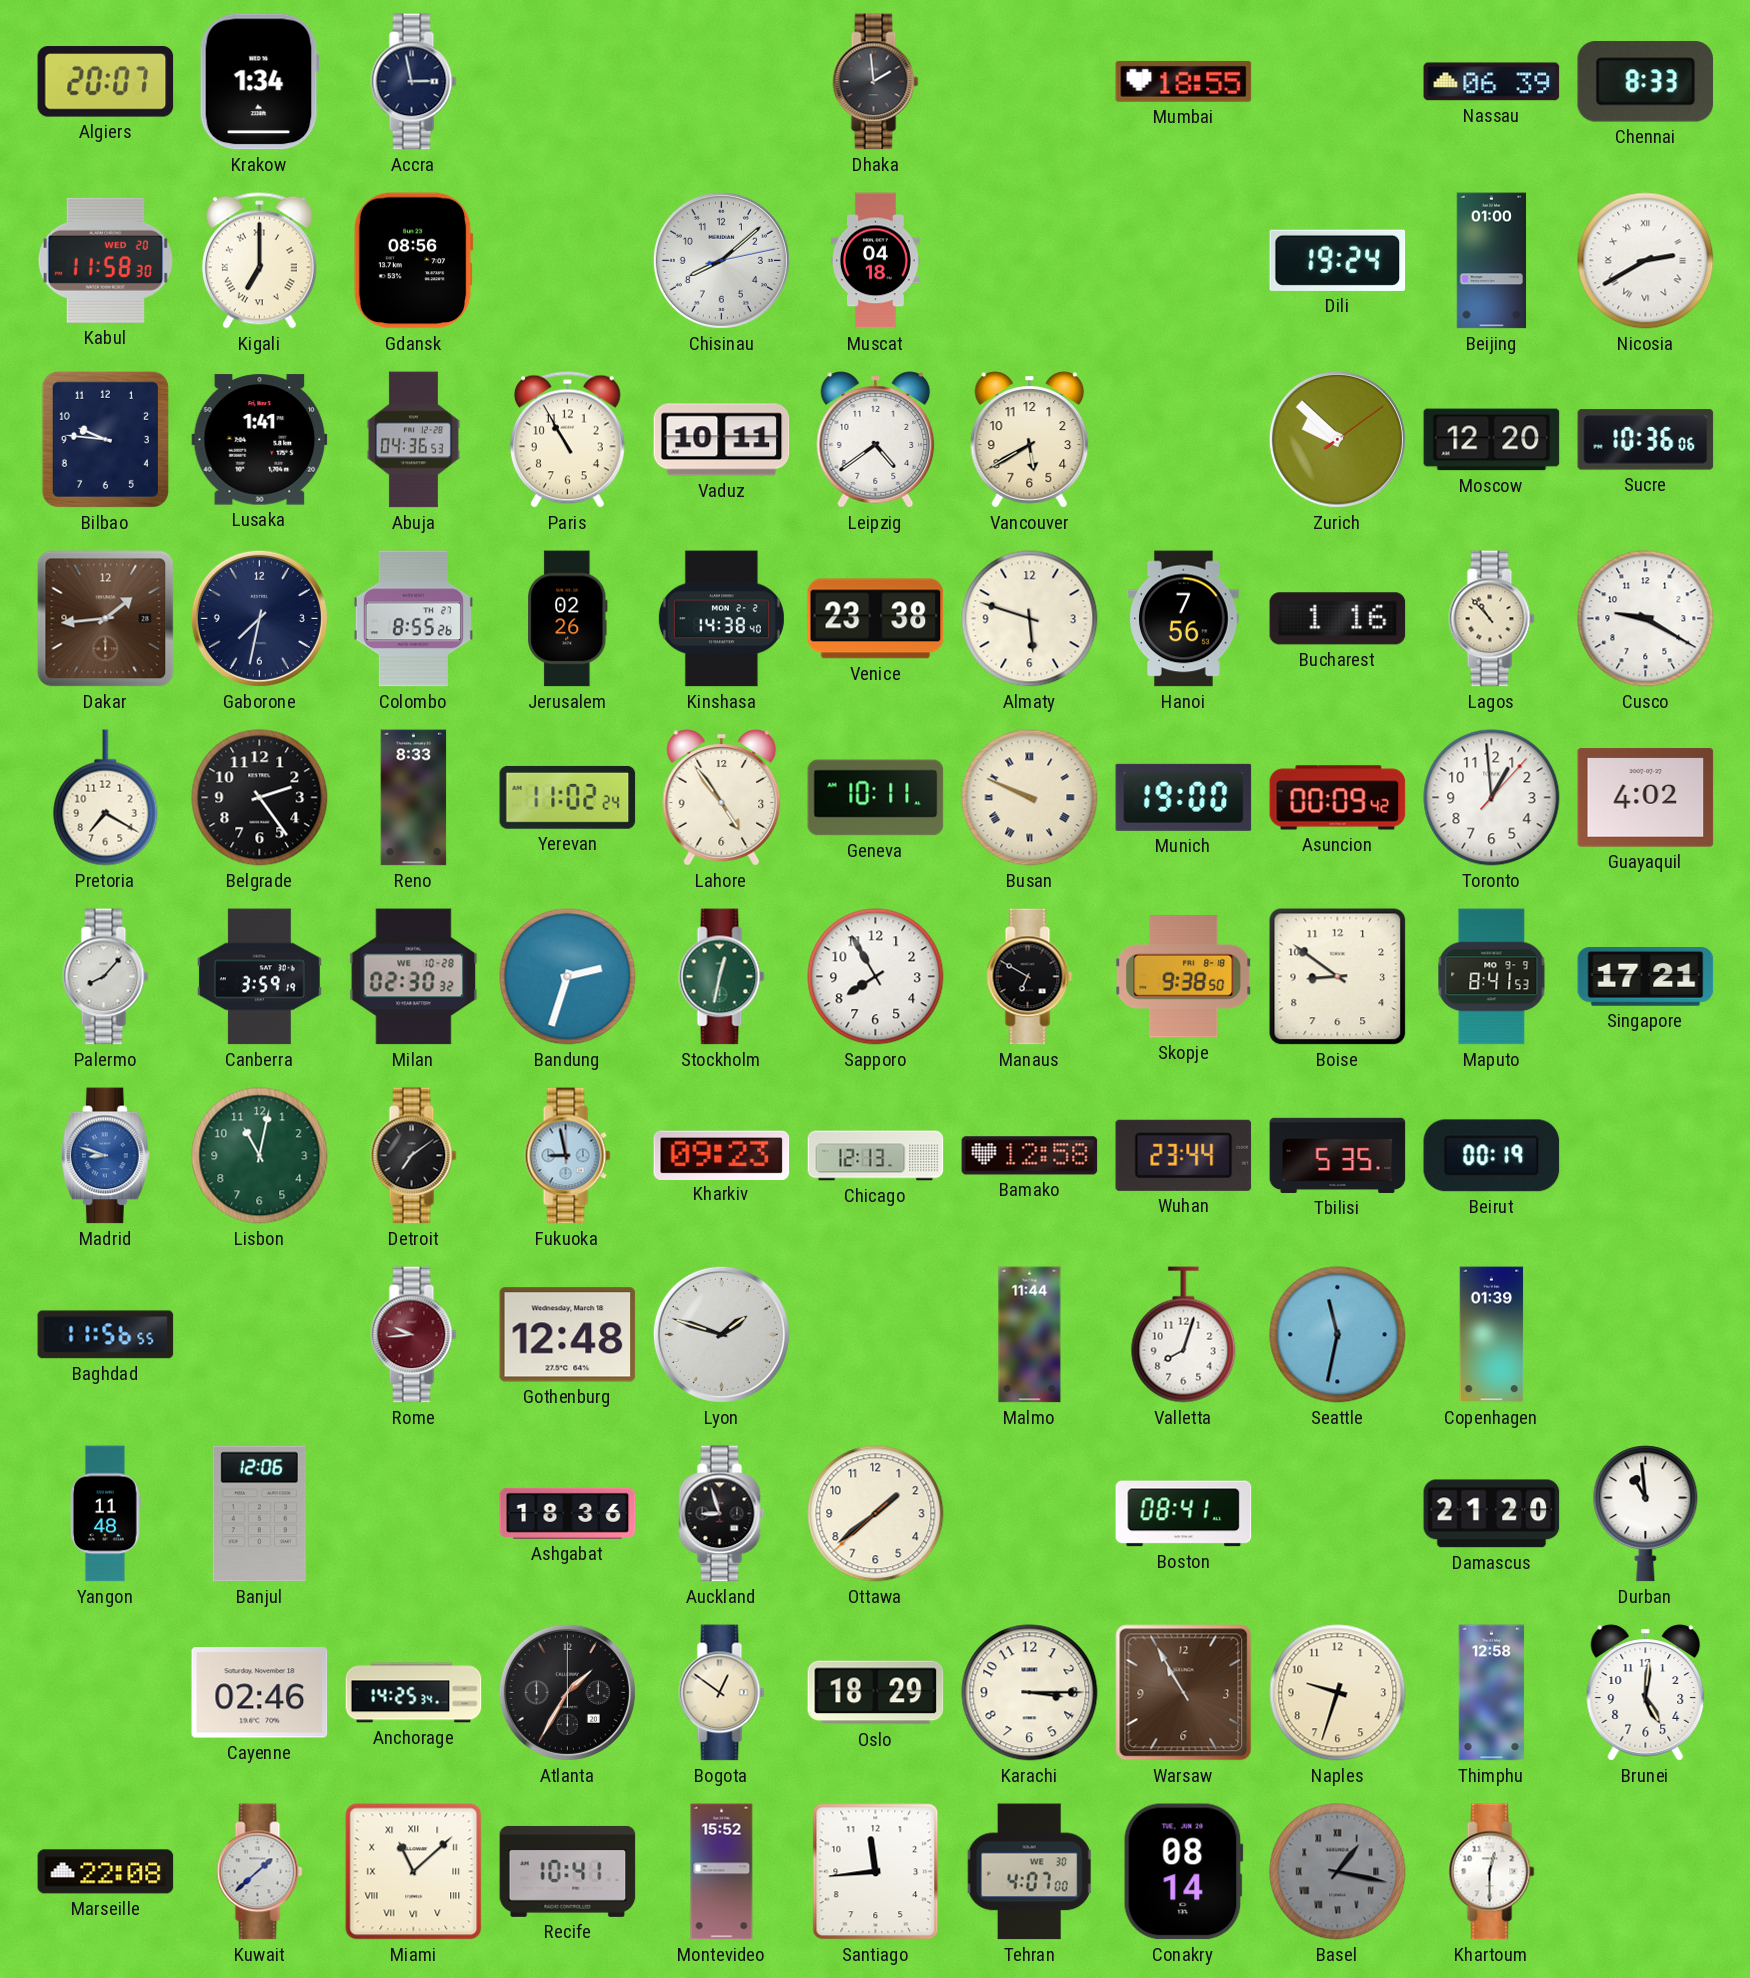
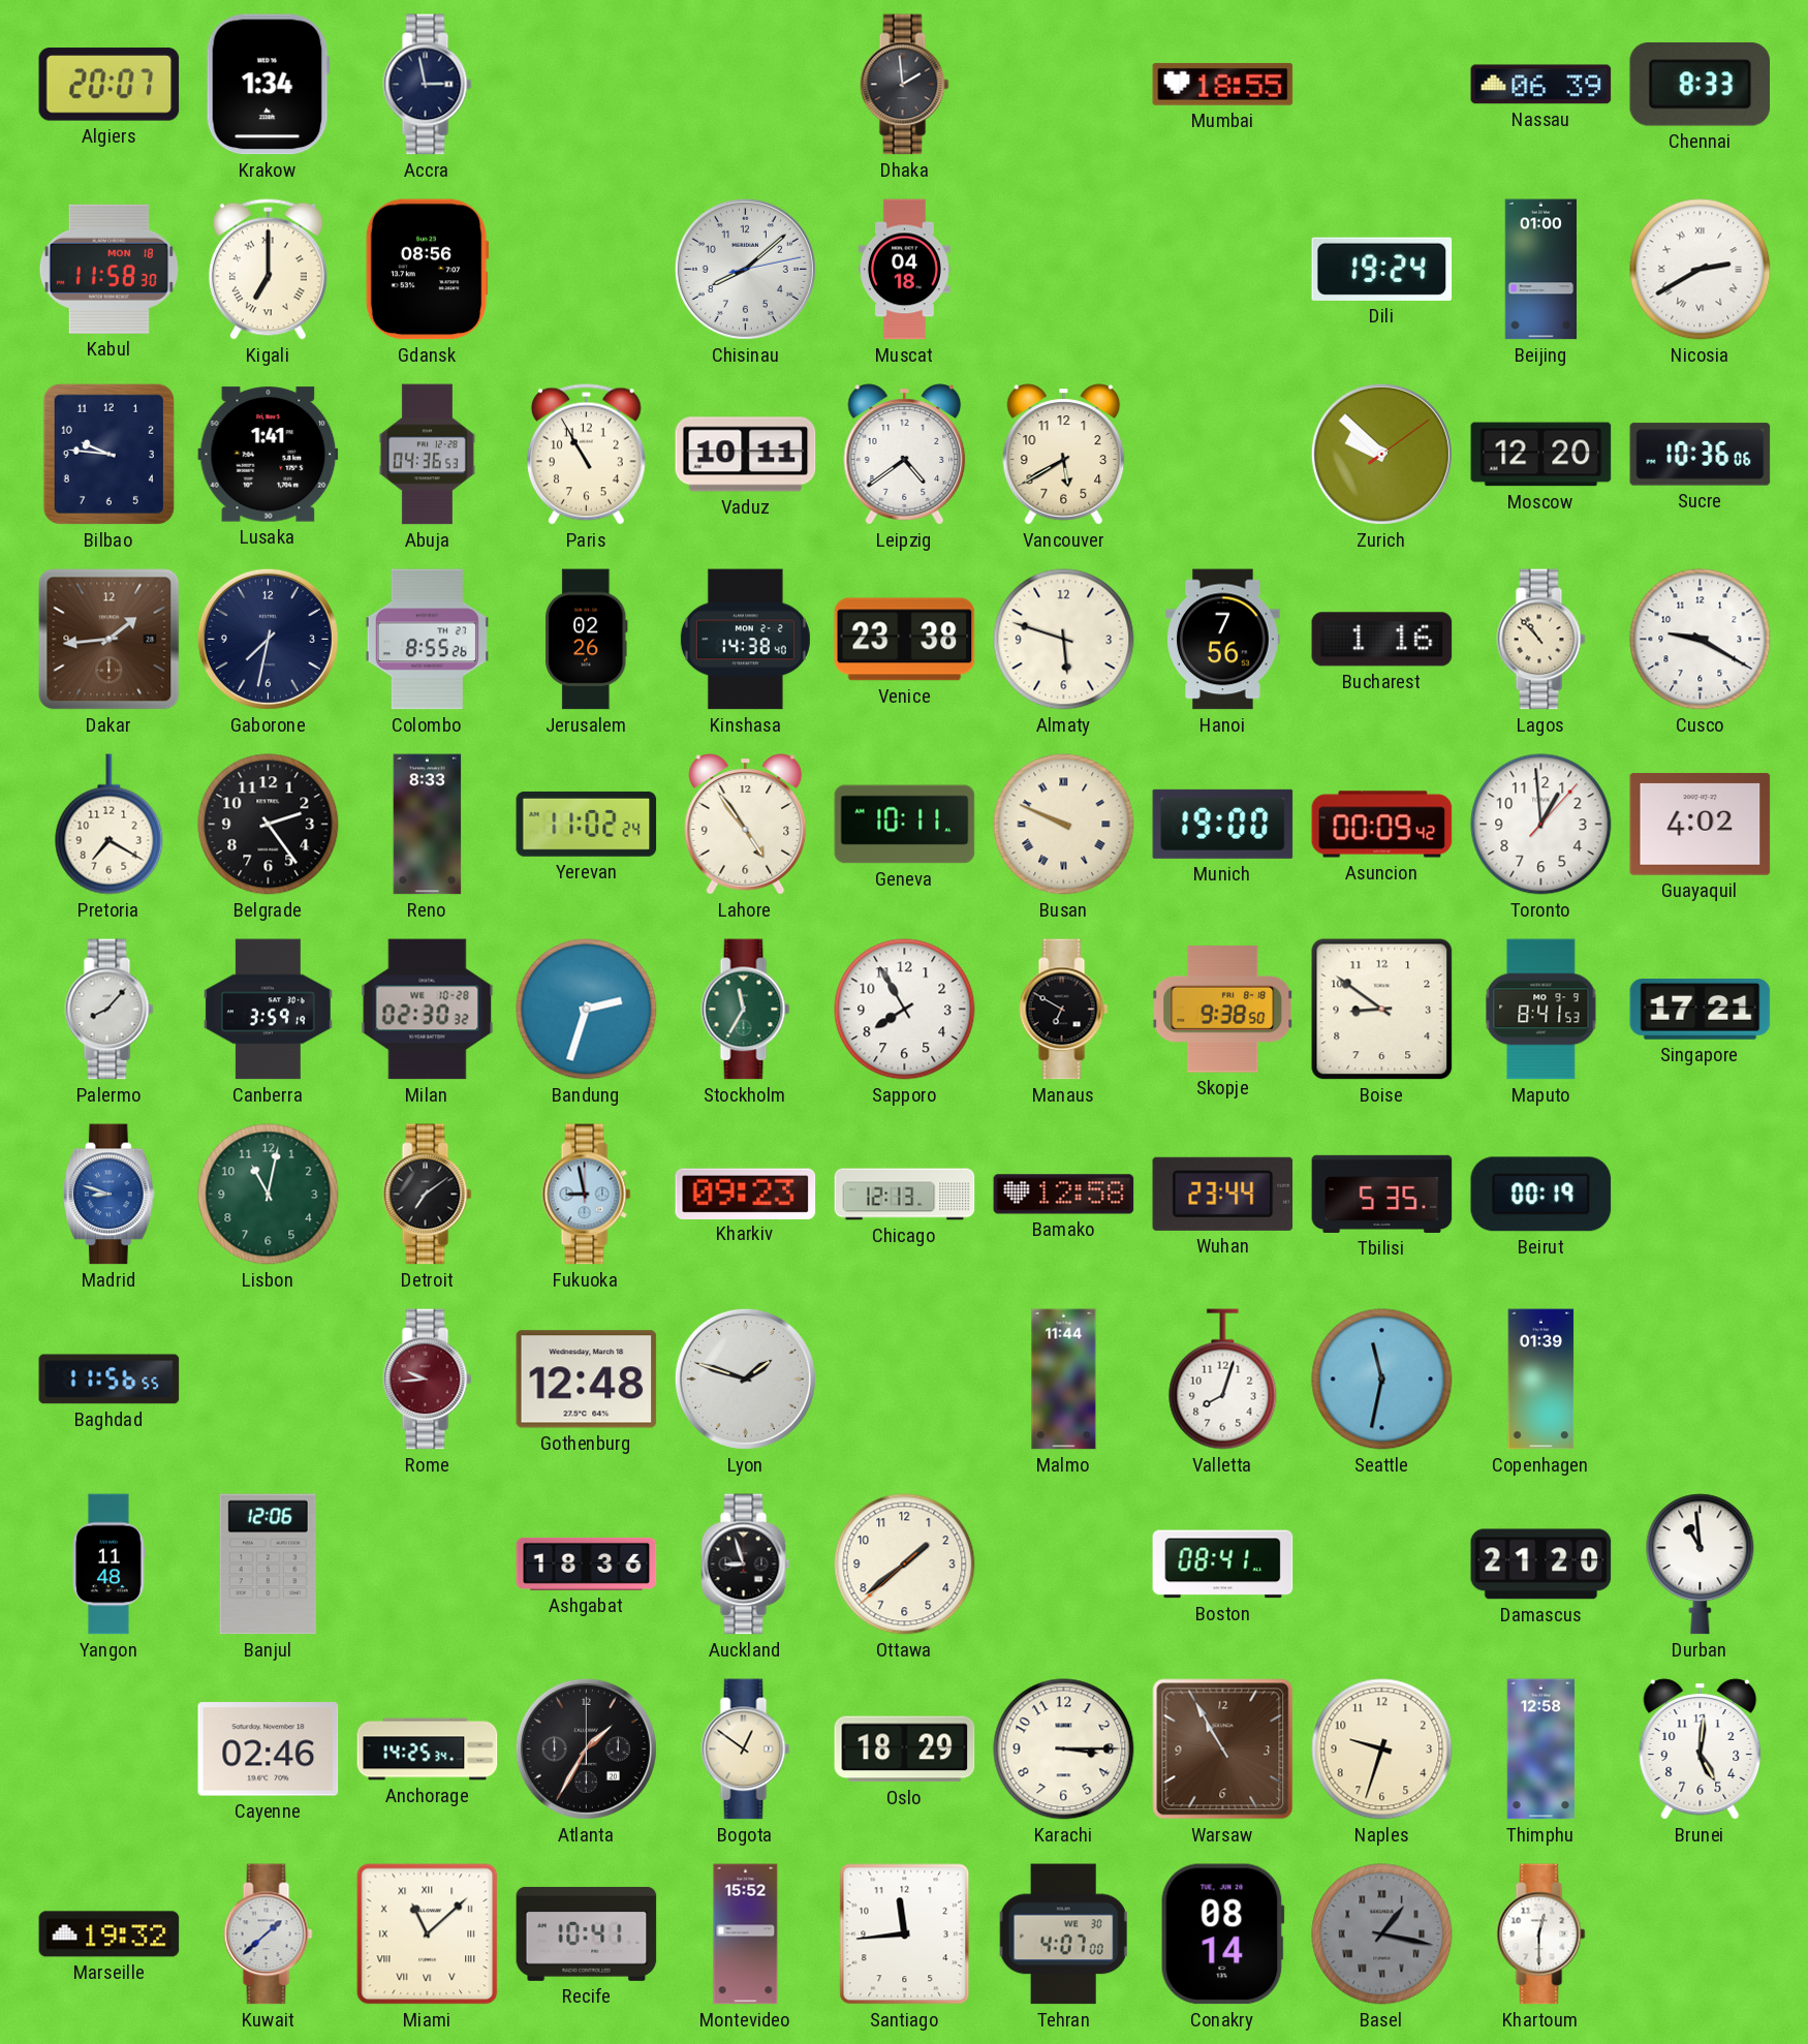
Kabul date: WED 20 -> MON 18 (108, 269)
Stockholm: 12:32 -> 11:35 (746, 1010)
Marseille: 22:08 -> 19:32 (110, 1934)
